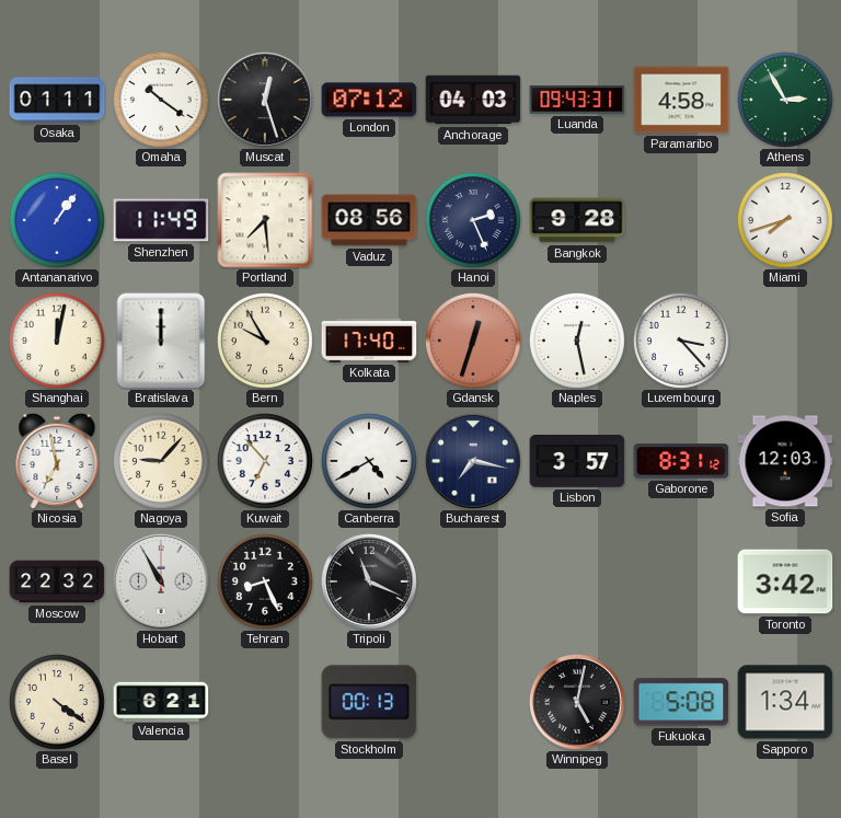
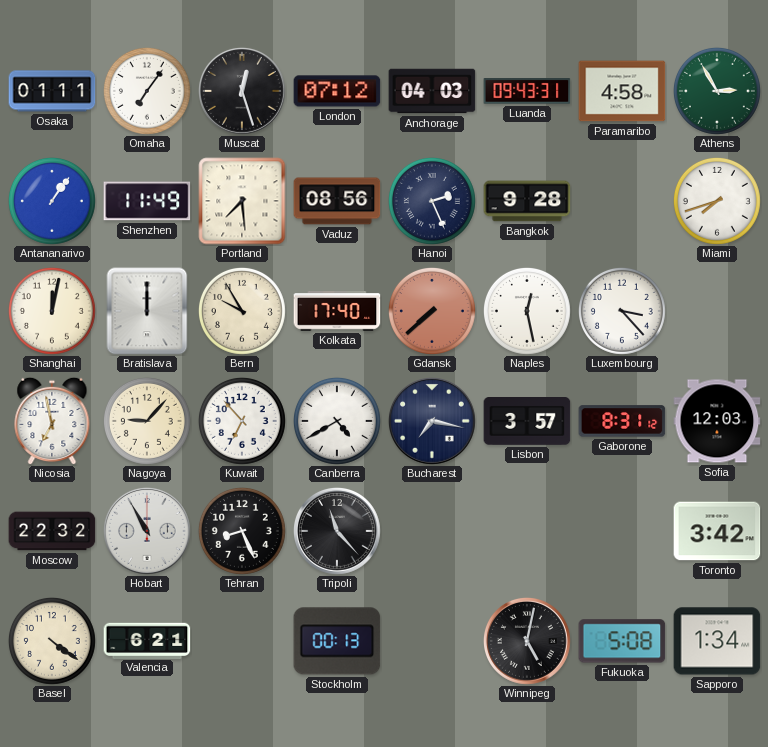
Omaha: 10:21 -> 7:06 (147, 91)
Gdansk: 12:33 -> 7:38 (432, 311)
Tripoli: 11:19 -> 11:23 (337, 531)
